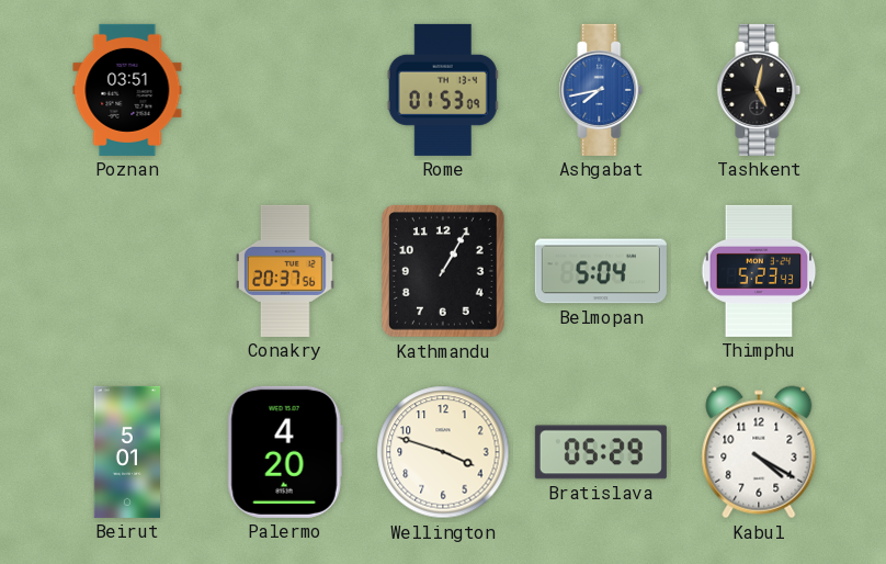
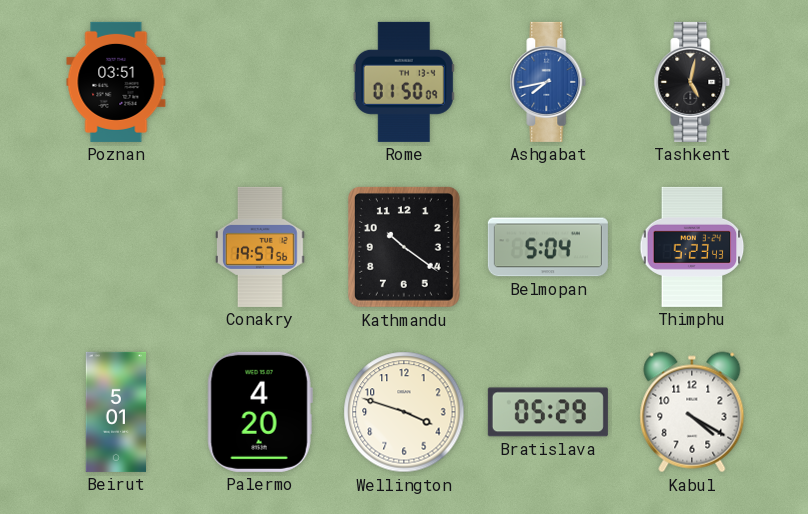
Rome: 01:53 -> 01:50 (404, 82)
Conakry: 20:37 -> 19:57 (261, 247)
Kathmandu: 1:05 -> 10:21 (404, 247)
